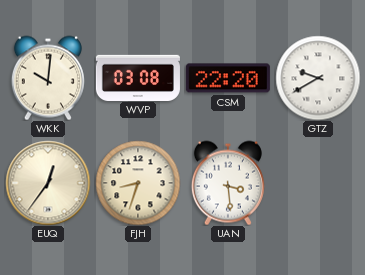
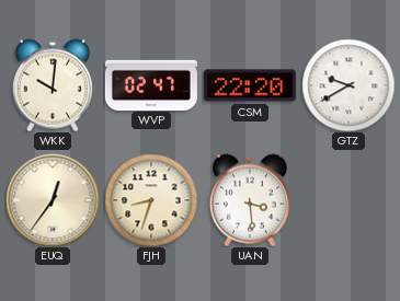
WVP: 03:08 -> 02:47 (151, 84)
